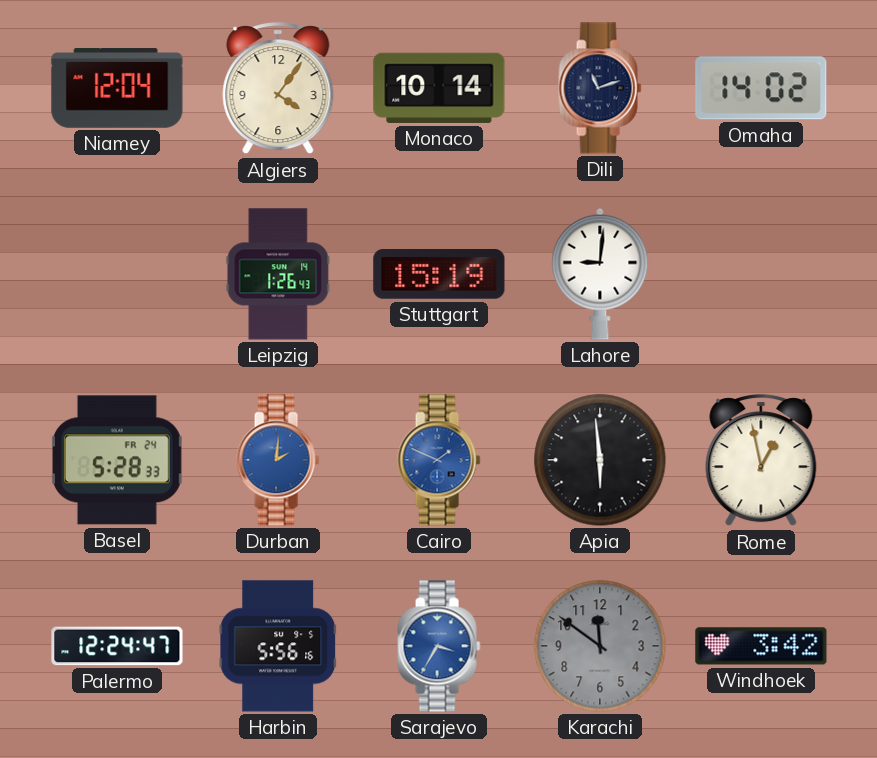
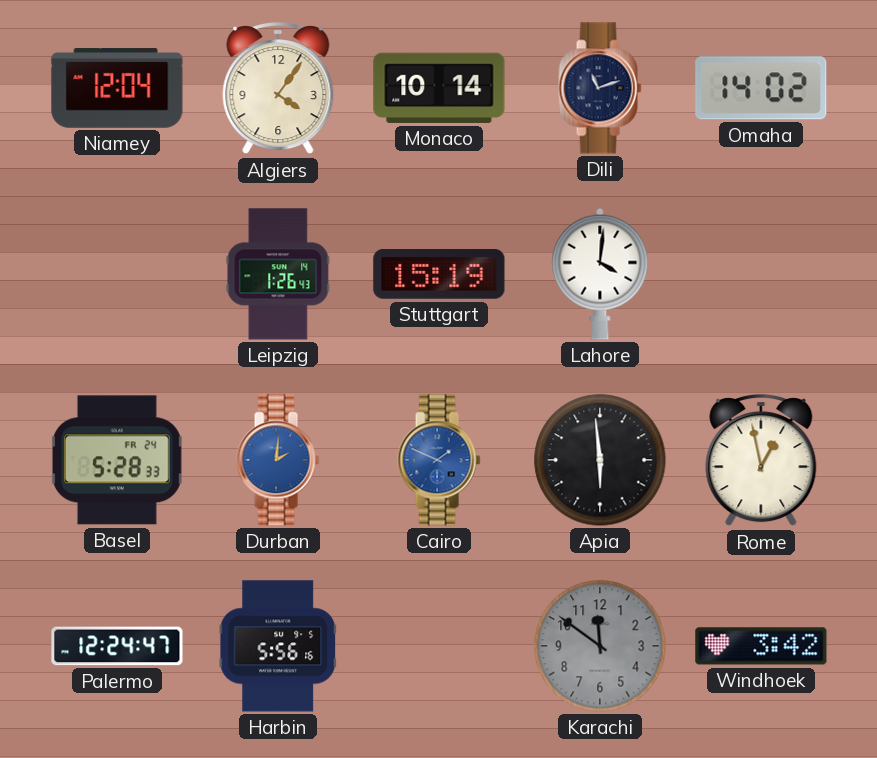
Lahore: 9:01 -> 4:01 (600, 274)
Sarajevo: 3:35 -> none (439, 646)
